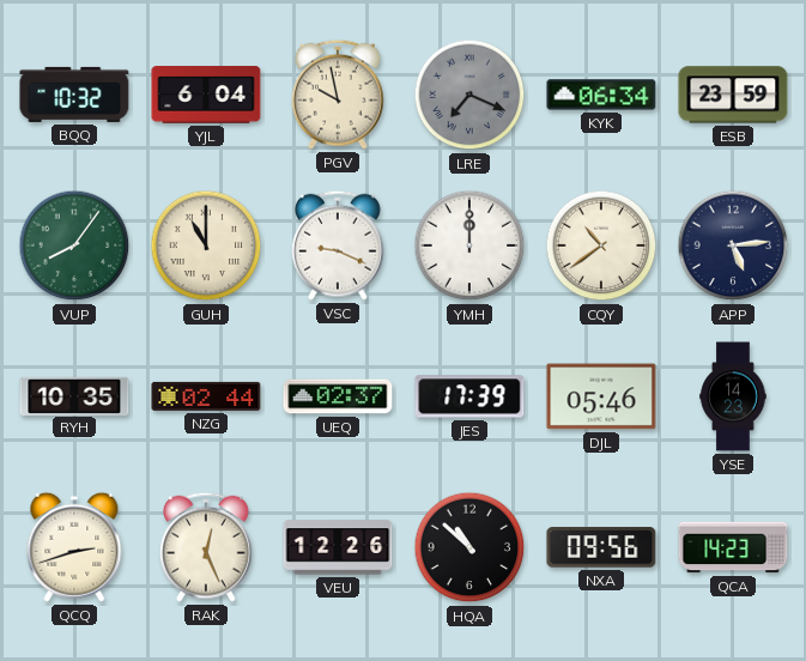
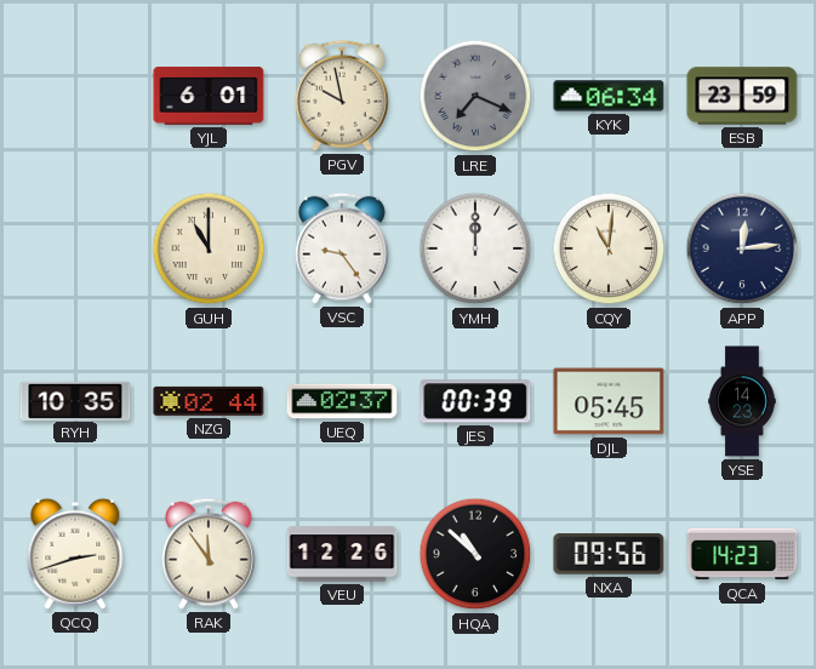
BQQ: 10:32 -> none (74, 95)
YJL: 6:04 -> 6:01 (209, 96)
VUP: 8:06 -> none (74, 245)
VSC: 9:19 -> 9:24 (343, 248)
CQY: 10:39 -> 11:01 (609, 248)
APP: 5:14 -> 12:14 (742, 248)
JES: 17:39 -> 00:39 (475, 401)
DJL: 05:46 -> 05:45 (609, 401)
RAK: 12:26 -> 11:54 (210, 554)
